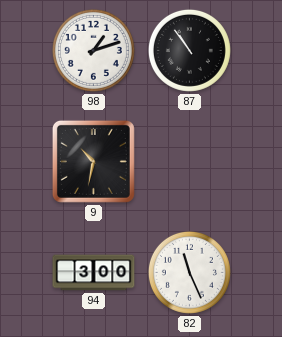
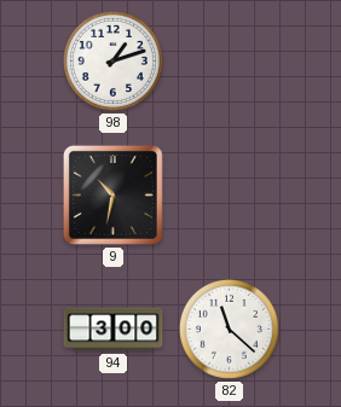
87: 10:54 -> none (189, 50)
82: 11:26 -> 11:22 (229, 328)
